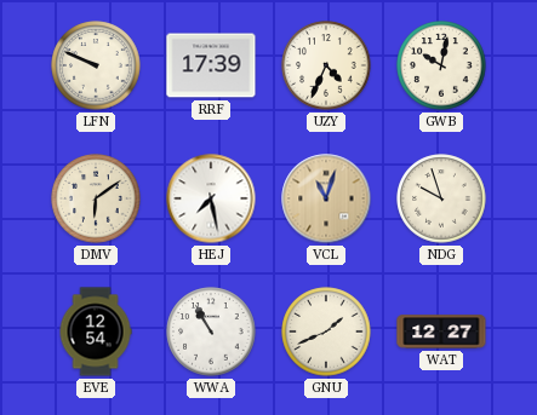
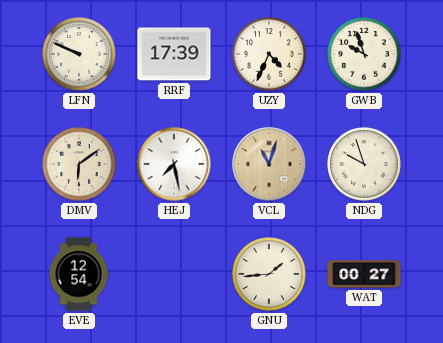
GWB: 10:02 -> 9:57 (364, 54)
WWA: 10:55 -> none (211, 332)
GNU: 1:41 -> 1:44 (269, 274)
WAT: 12:27 -> 00:27 (364, 274)
